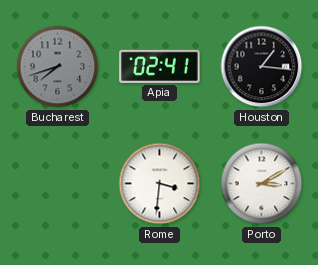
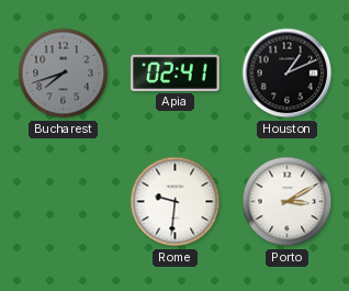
Houston: 1:16 -> 1:11 (288, 74)
Rome: 3:31 -> 9:31 (176, 202)
